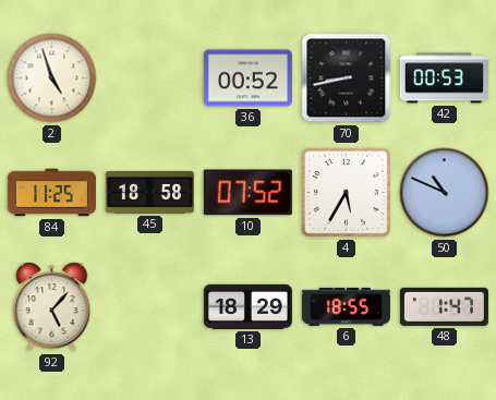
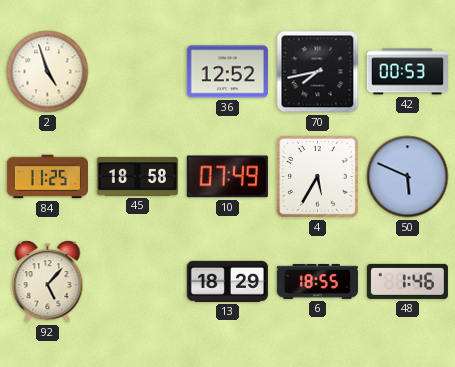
36: 00:52 -> 12:52 (227, 72)
70: 8:43 -> 7:43 (318, 72)
10: 07:52 -> 07:49 (227, 177)
50: 10:49 -> 5:49 (408, 177)
48: 1:47 -> 1:46 (407, 281)
